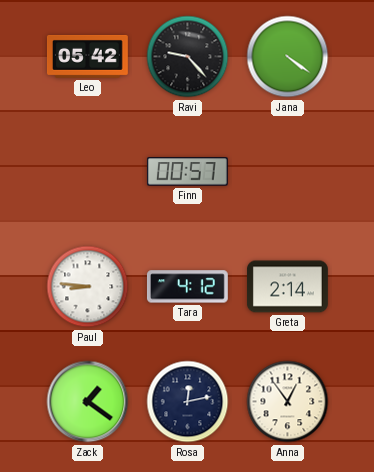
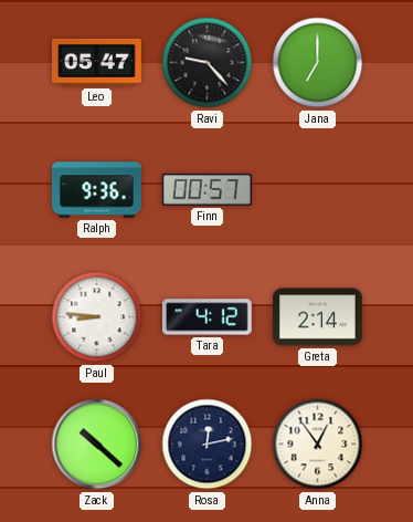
Leo: 05:42 -> 05:47 (96, 62)
Jana: 4:21 -> 7:00 (318, 63)
Ralph: none -> 9:36 (96, 190)
Zack: 1:21 -> 10:22 (97, 445)
